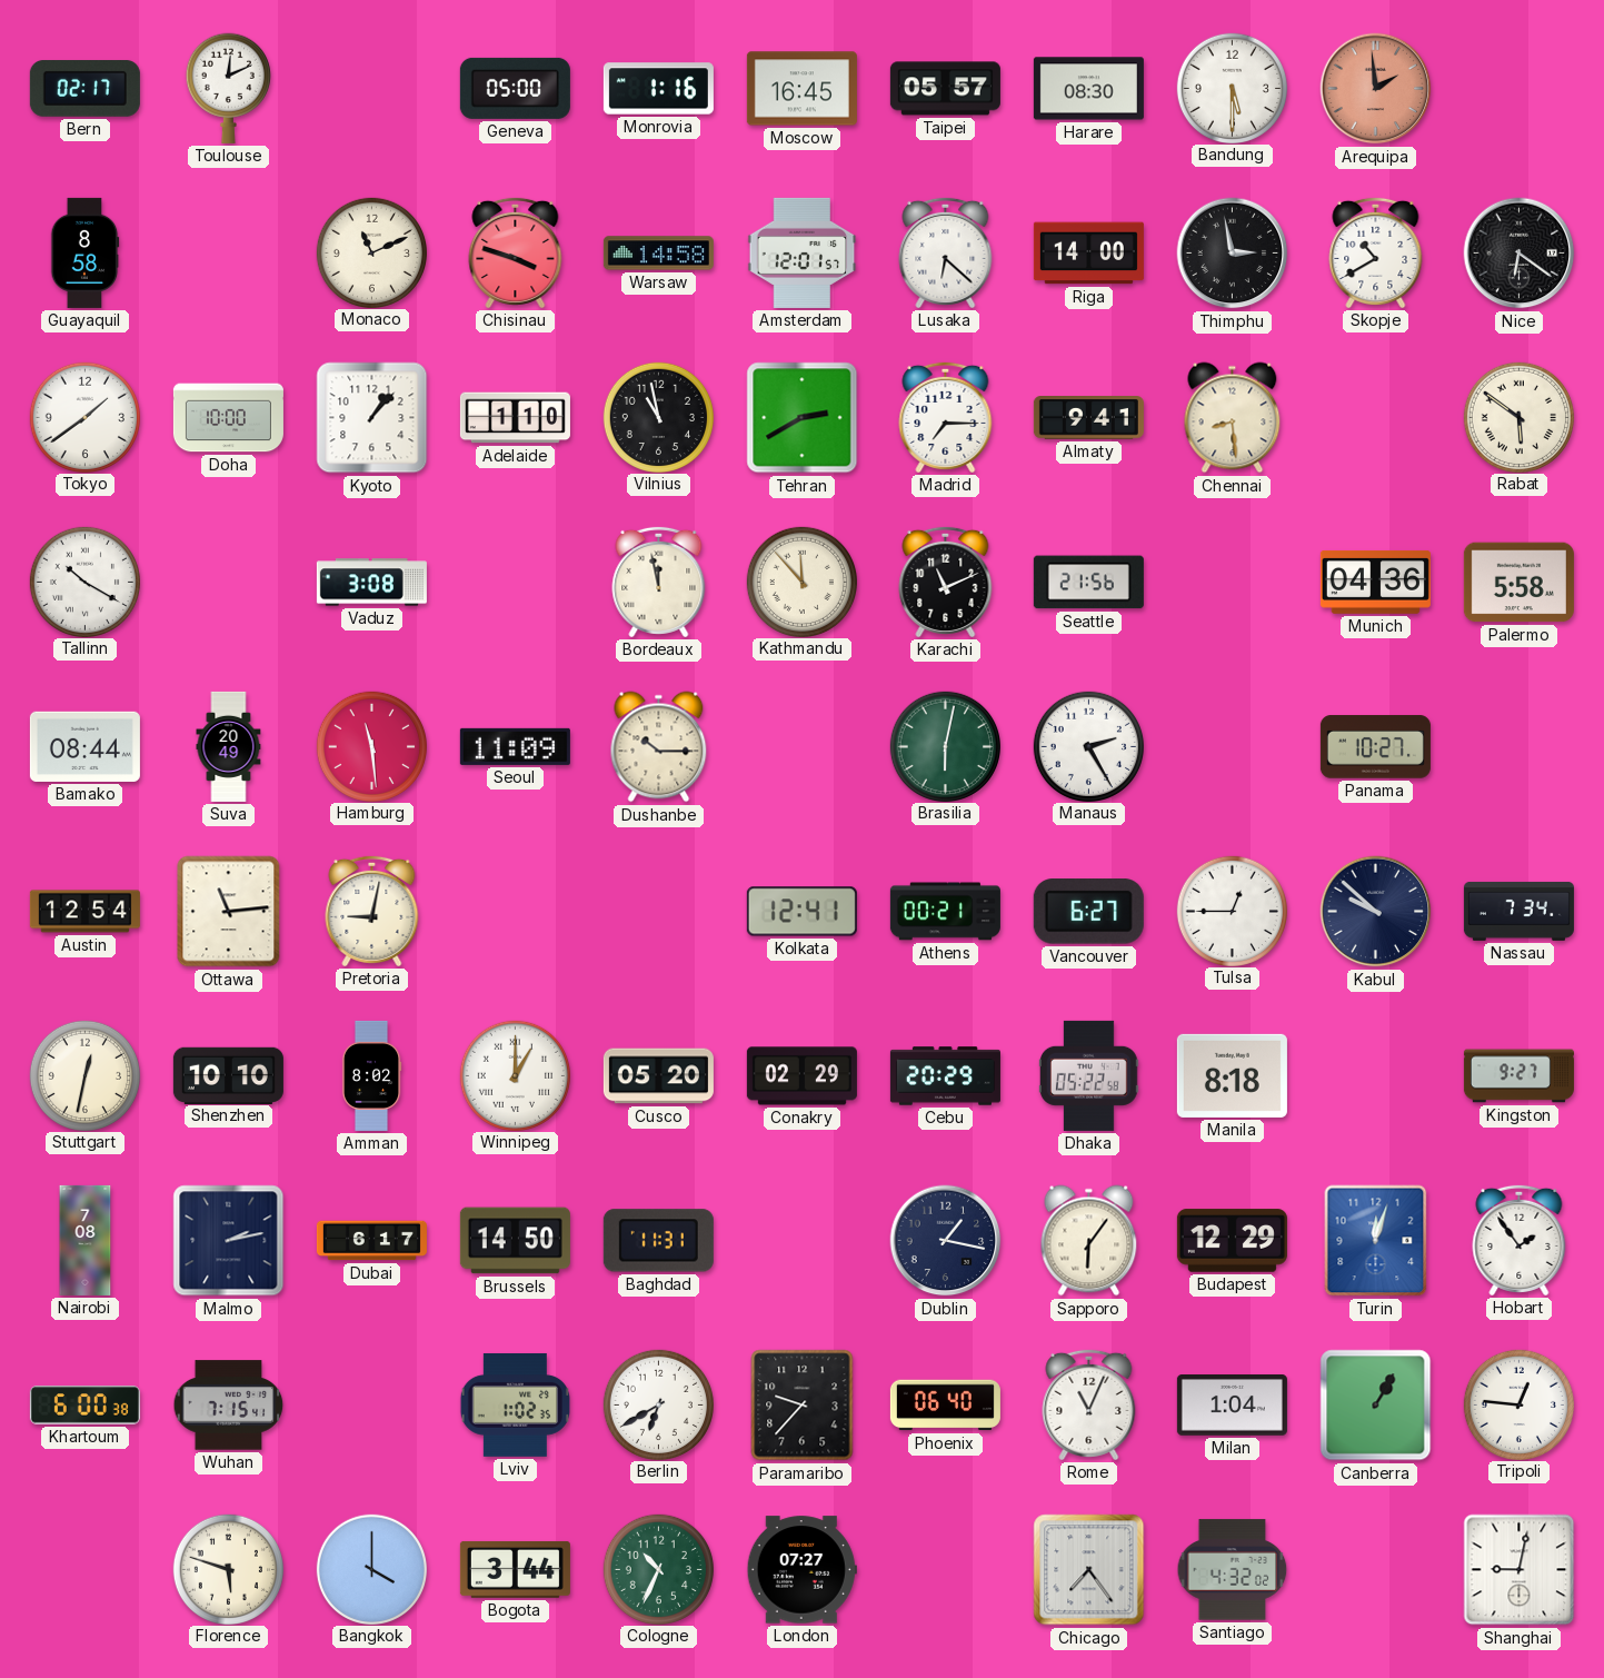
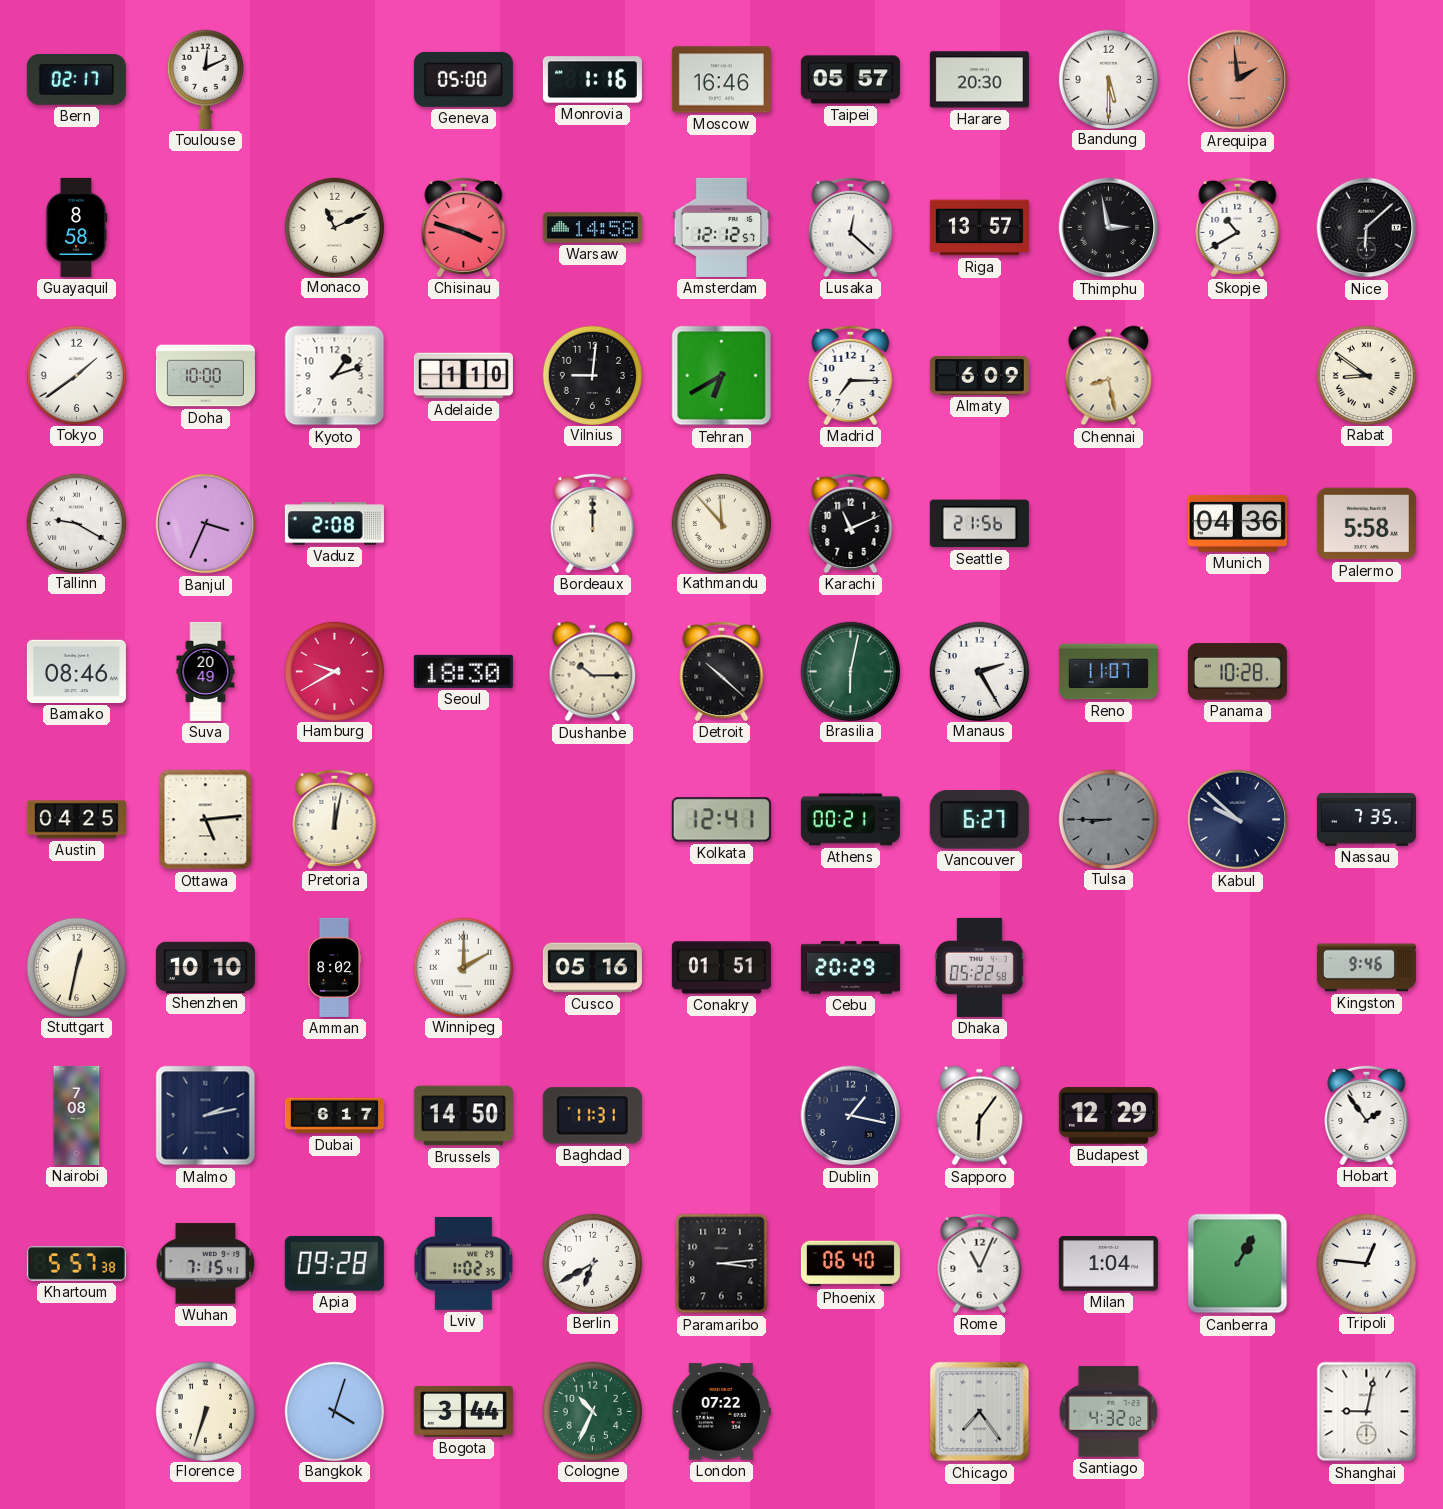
Moscow: 16:45 -> 16:46 (721, 80)
Harare: 08:30 -> 20:30 (979, 80)
Amsterdam: 12:01 -> 12:12 (722, 227)
Lusaka: 6:22 -> 12:22 (851, 227)
Riga: 14:00 -> 13:57 (979, 228)
Nice: 6:21 -> 6:08 (1367, 228)
Kyoto: 1:07 -> 1:12 (335, 376)
Vilnius: 10:58 -> 9:01 (592, 375)
Tehran: 2:40 -> 6:40 (722, 376)
Almaty: 9:41 -> 6:09 (979, 376)
Chennai: 8:29 -> 8:28 (1109, 376)
Rabat: 5:51 -> 8:51 (1366, 375)
Tallinn: 10:20 -> 9:20 (76, 523)
Banjul: none -> 3:34 (206, 524)
Vaduz: 3:08 -> 2:08 (334, 524)
Bordeaux: 11:58 -> 12:00 (593, 523)
Bamako: 08:44 -> 08:46 (76, 671)
Hamburg: 11:29 -> 9:40 (334, 671)
Seoul: 11:09 -> 18:30 (463, 671)
Detroit: none -> 10:22 (722, 671)
Reno: none -> 11:07 (1108, 672)
Panama: 10:27 -> 10:28 (1237, 672)
Austin: 12:54 -> 04:25 (76, 820)
Ottawa: 11:14 -> 5:14 (206, 820)
Pretoria: 9:02 -> 12:02 (335, 819)
Tulsa: 12:45 -> 8:45 (1108, 819)
Tulsa dial: white -> grey (1108, 819)
Nassau: 7:34 -> 7:35 (1366, 819)
Winnipeg: 1:00 -> 2:00 (463, 967)
Cusco: 05:20 -> 05:16 (592, 968)
Conakry: 02:29 -> 01:51 (721, 968)
Manila: 8:18 -> none (1232, 1075)
Kingston: 9:27 -> 9:46 (1366, 968)
Turin: 12:03 -> none (1376, 1241)
Khartoum: 6:00 -> 5:57 (76, 1264)
Apia: none -> 09:28 (334, 1263)
Paramaribo: 9:37 -> 3:14 (722, 1264)
Florence: 5:48 -> 6:33 (205, 1411)
Bangkok: 4:00 -> 4:03 (334, 1411)
London: 07:27 -> 07:22 (721, 1412)
